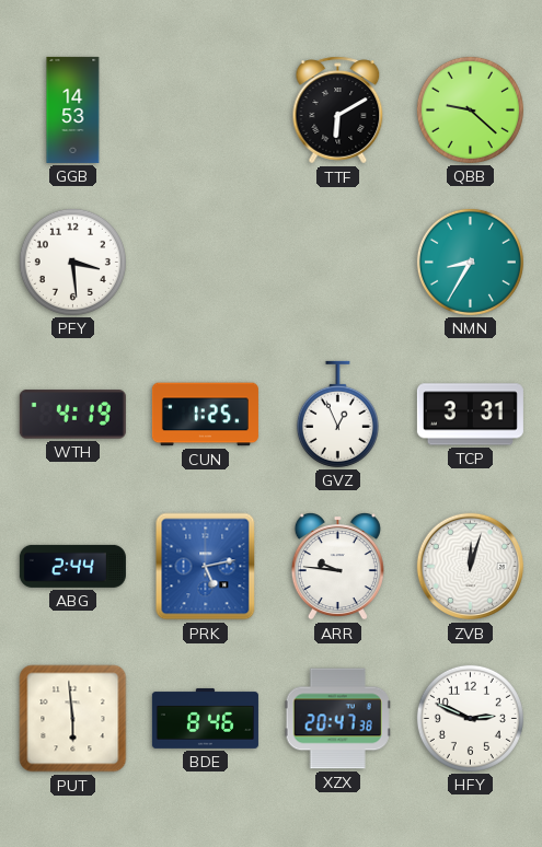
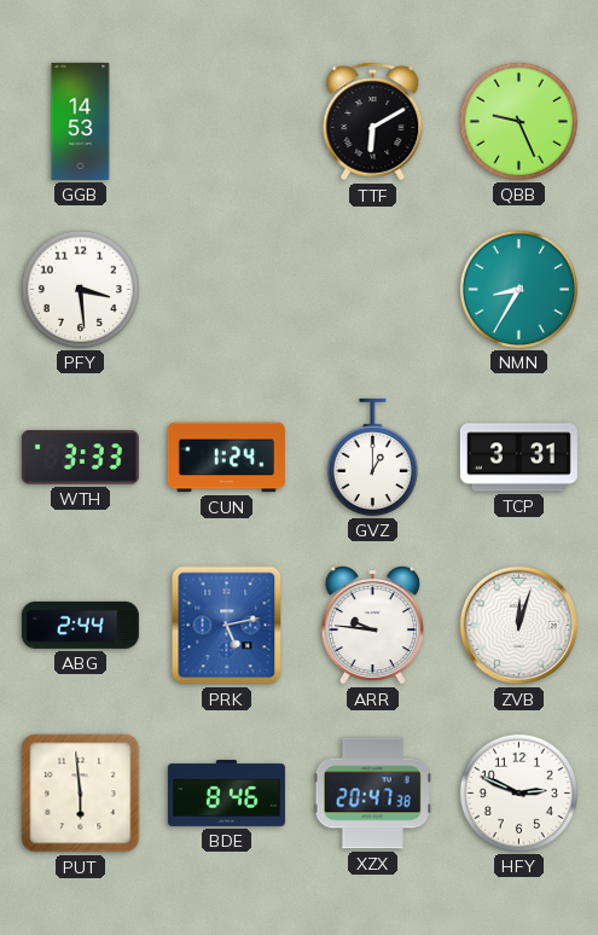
QBB: 9:22 -> 9:26 (518, 121)
WTH: 4:19 -> 3:33 (80, 458)
CUN: 1:25 -> 1:24 (226, 458)
GVZ: 12:56 -> 1:00 (372, 457)
